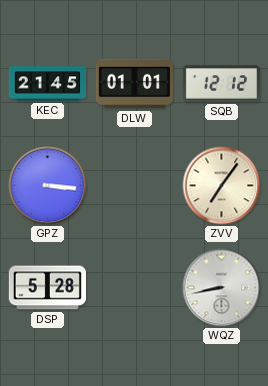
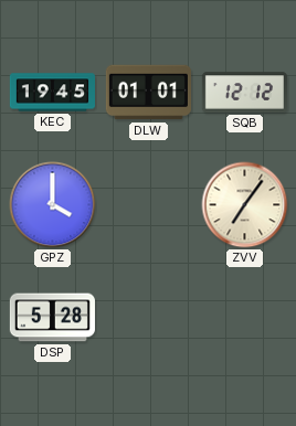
KEC: 21:45 -> 19:45 (52, 93)
GPZ: 3:16 -> 4:00 (53, 205)
WQZ: 8:43 -> none (222, 288)
